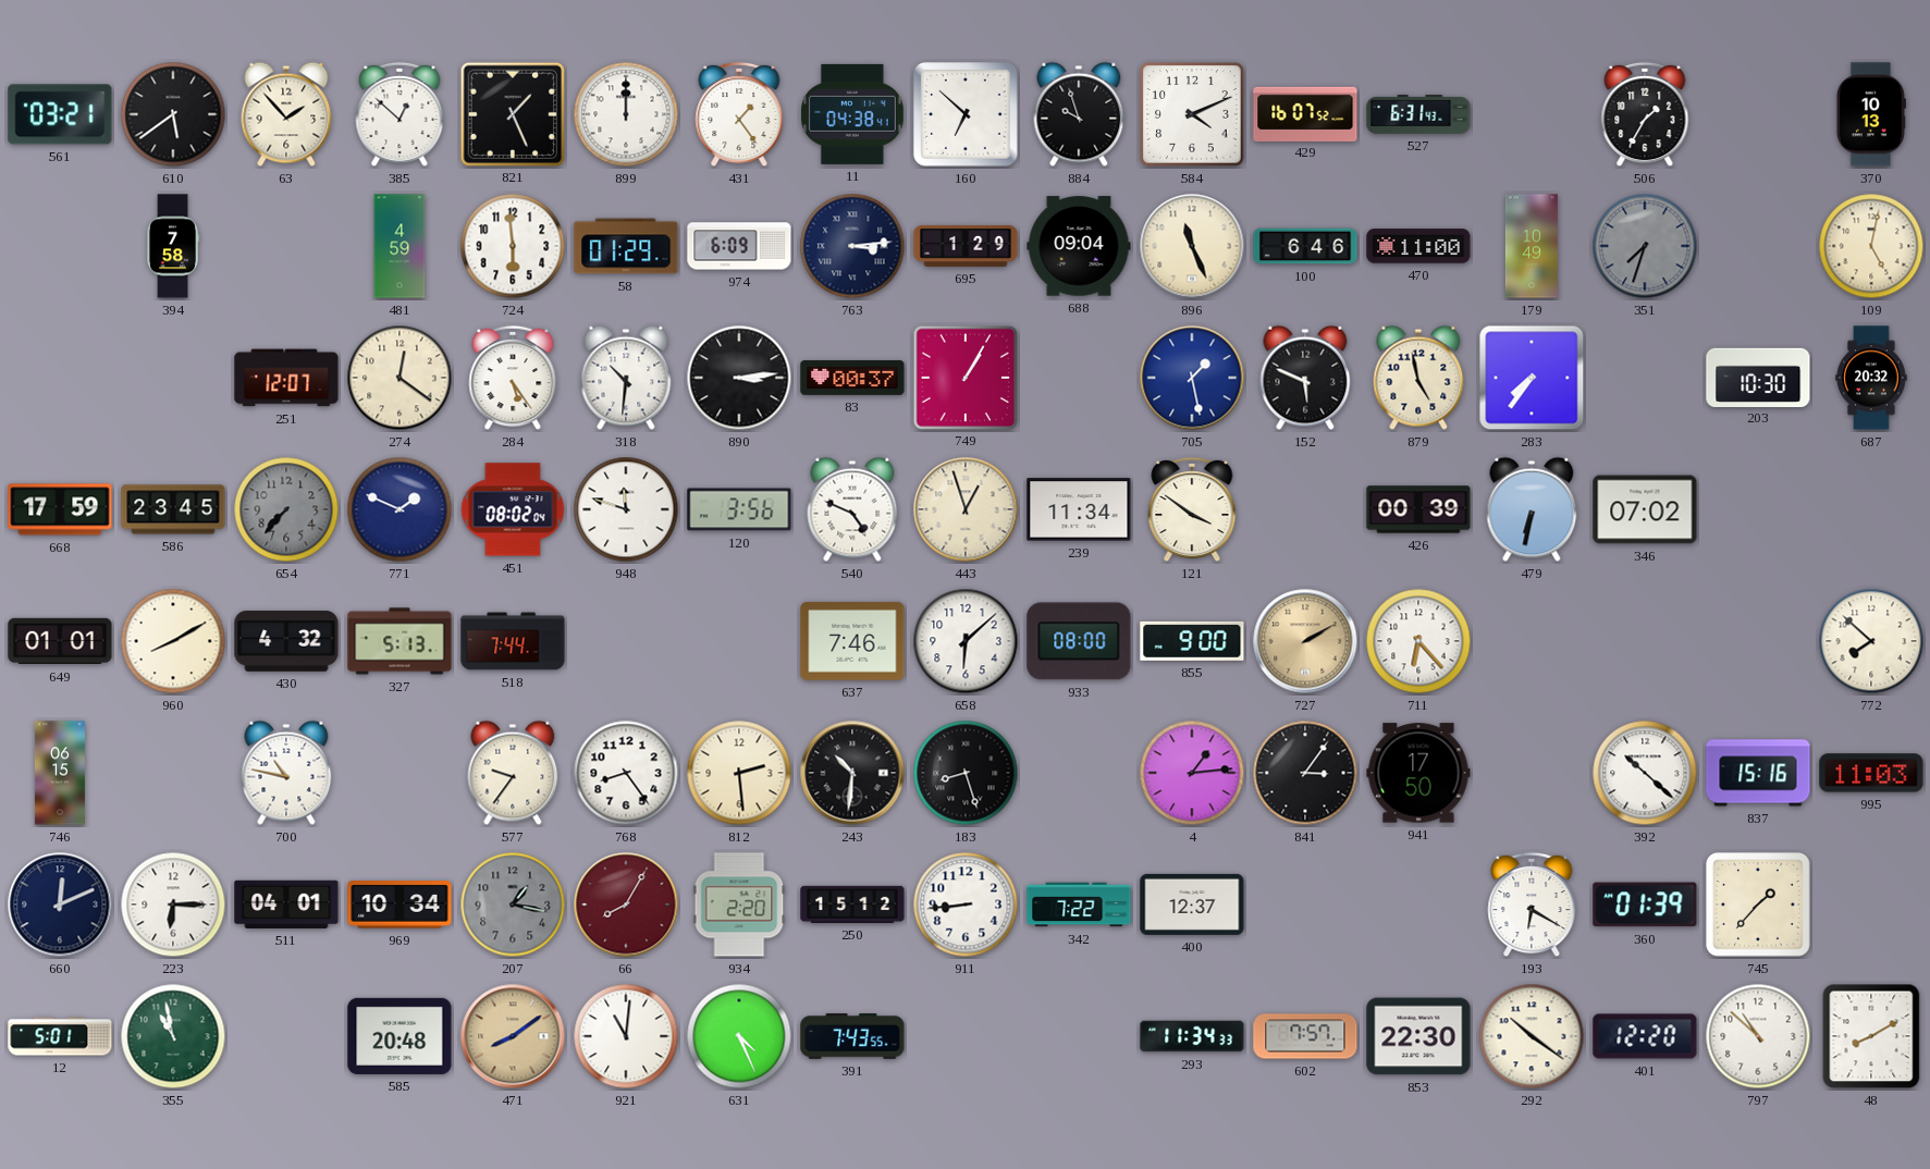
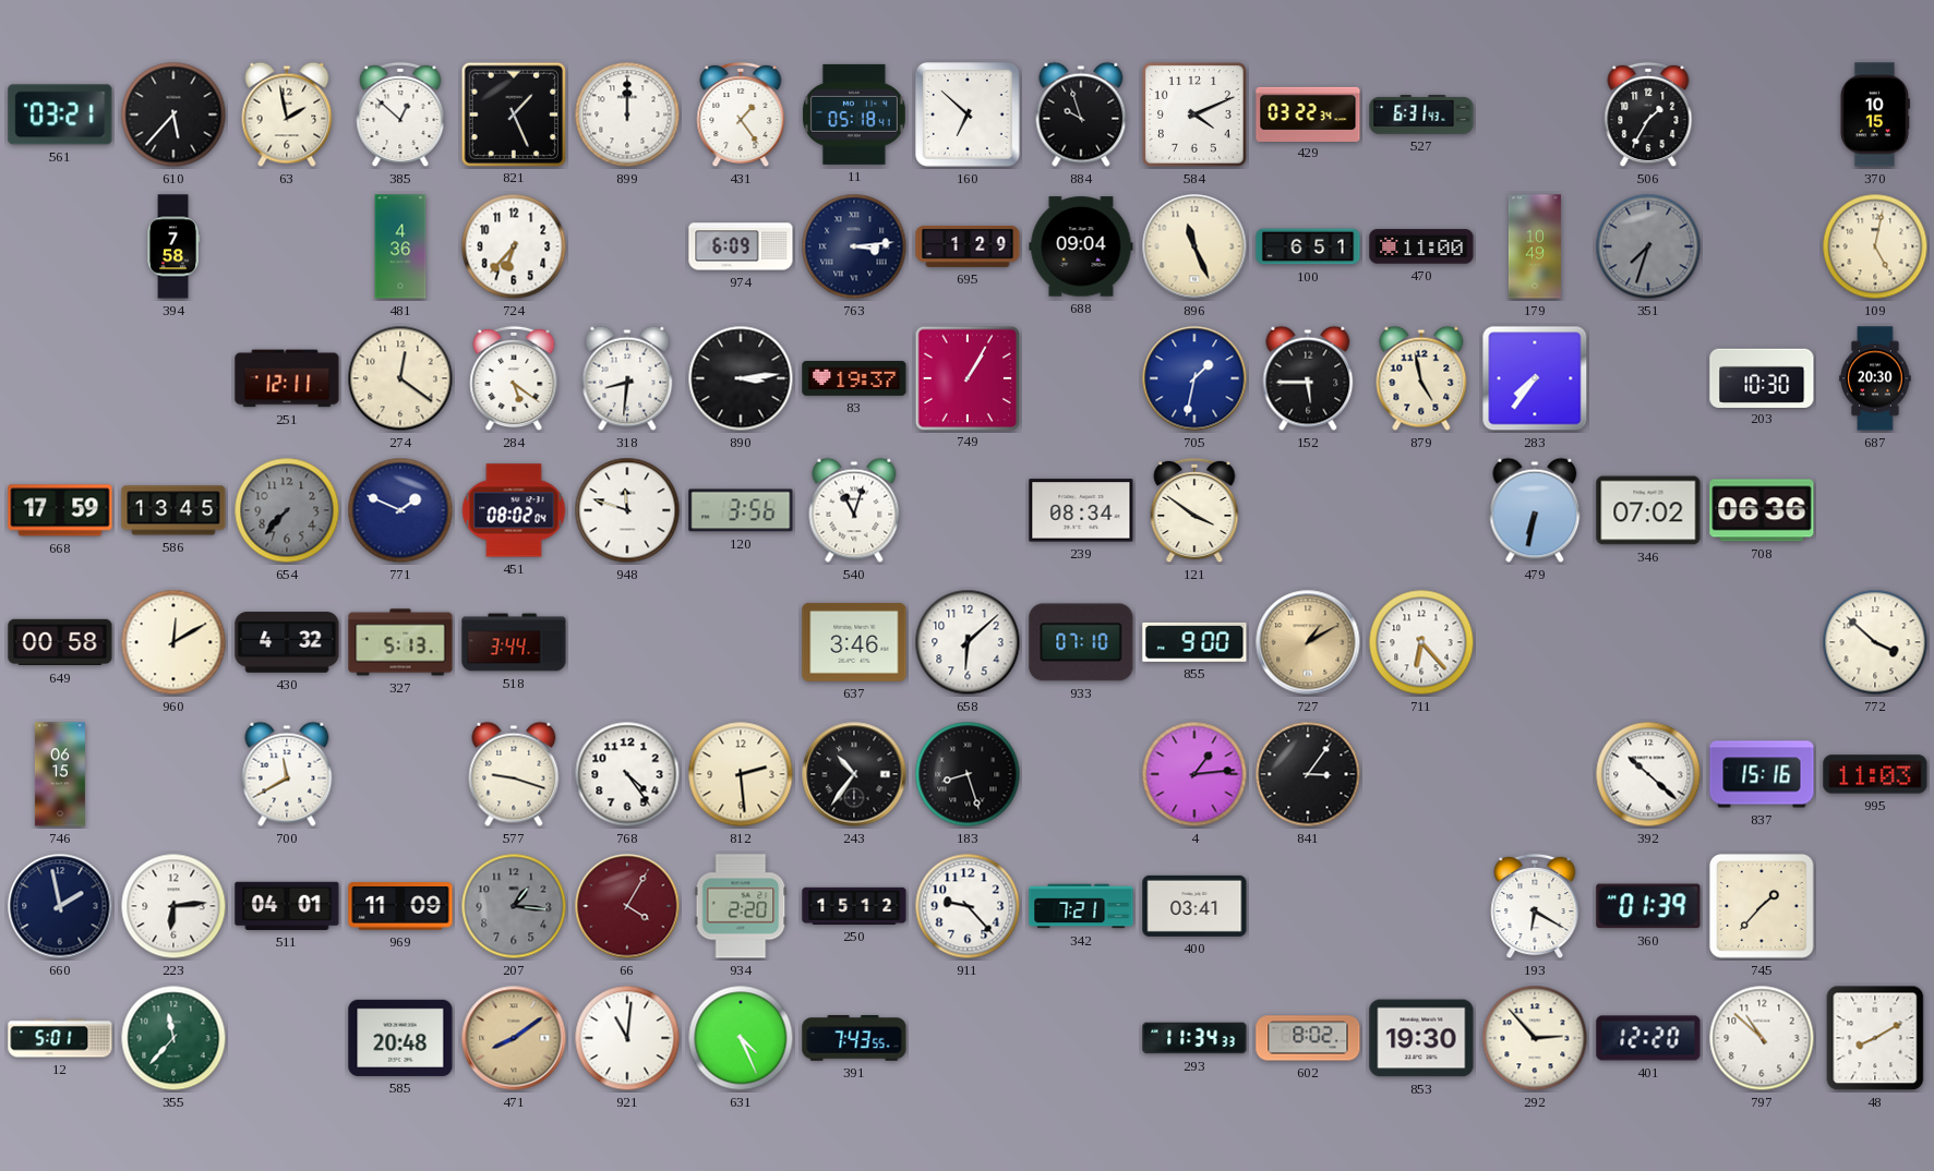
610: 5:39 -> 5:37 (173, 114)
63: 1:53 -> 1:58 (287, 114)
11: 04:38 -> 05:18 (855, 114)
429: 16:07 -> 03:22 (1308, 113)
370: 10:13 -> 10:15 (1875, 114)
481: 4:59 -> 4:36 (400, 246)
724: 5:59 -> 6:37 (514, 246)
58: 01:29 -> none (626, 246)
100: 6:46 -> 6:51 (1308, 246)
251: 12:07 -> 12:11 (287, 378)
284: 5:24 -> 5:21 (514, 378)
318: 10:31 -> 8:31 (627, 378)
83: 00:37 -> 19:37 (854, 378)
705: 1:28 -> 1:32 (1194, 378)
152: 5:49 -> 5:45 (1308, 378)
687: 20:32 -> 20:30 (1875, 378)
586: 23:45 -> 13:45 (173, 510)
540: 4:49 -> 11:03 (854, 510)
443: 12:57 -> none (966, 509)
239: 11:34 -> 08:34 (1081, 510)
426: 00:39 -> none (1418, 509)
708: none -> 06:36 (1762, 510)
649: 01:01 -> 00:58 (60, 642)
960: 8:10 -> 12:10 (173, 642)
518: 7:44 -> 3:44 (514, 642)
637: 7:46 -> 3:46 (854, 642)
933: 08:00 -> 07:10 (1081, 642)
727: 2:10 -> 1:10 (1308, 642)
772: 7:52 -> 3:52 (1875, 642)
700: 10:47 -> 11:40 (287, 774)
577: 9:36 -> 9:18 (514, 774)
768: 8:24 -> 4:24 (627, 774)
243: 10:31 -> 10:36 (854, 774)
941: 17:50 -> none (1418, 773)
660: 12:11 -> 1:58 (60, 906)
223: 6:15 -> 6:14 (173, 906)
969: 10:34 -> 11:09 (400, 906)
207: 1:17 -> 1:16 (514, 906)
66: 8:05 -> 4:05 (627, 906)
911: 8:44 -> 9:23 (968, 906)
342: 7:22 -> 7:21 (1081, 906)
400: 12:37 -> 03:41 (1194, 906)
355: 10:58 -> 11:37 (173, 1038)
602: 7:57 -> 8:02 (1308, 1038)
853: 22:30 -> 19:30 (1421, 1038)
292: 10:21 -> 2:53 (1535, 1038)
